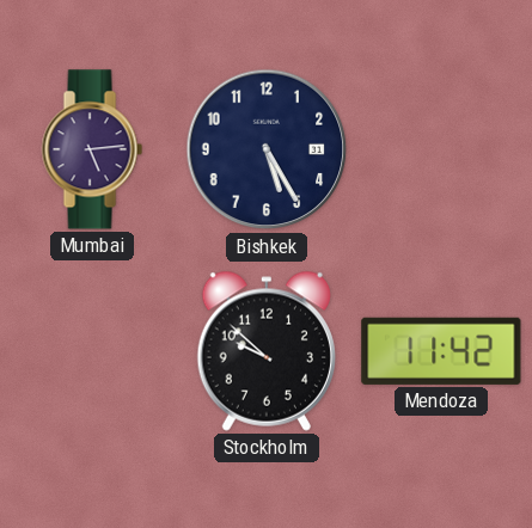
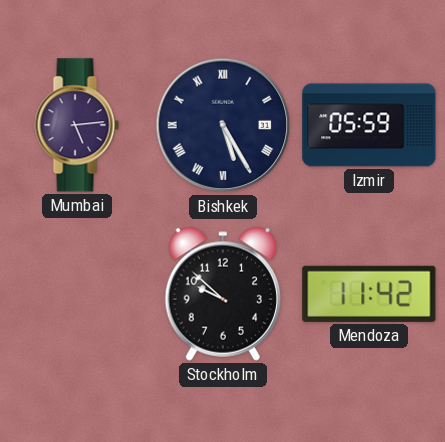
Bishkek numerals: Arabic -> Roman (223, 125)
Izmir: none -> 05:59 (369, 125)
